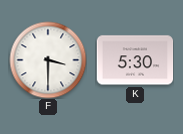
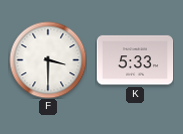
K: 5:30 -> 5:33 (135, 60)
